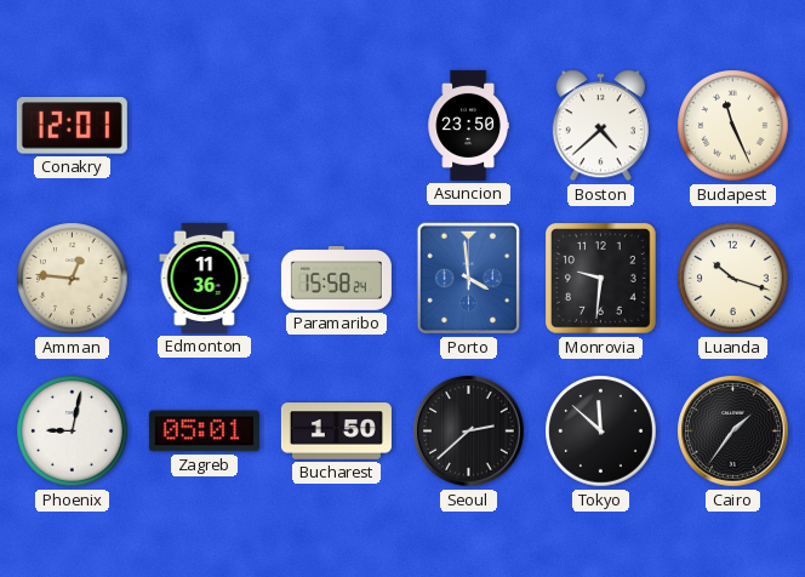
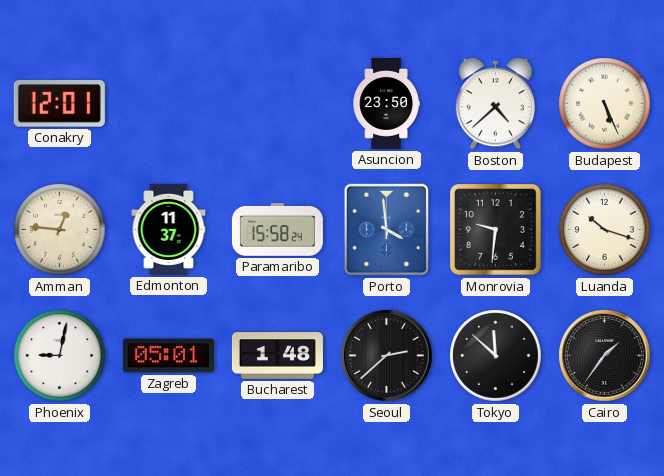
Budapest: 11:26 -> 5:26 (605, 104)
Edmonton: 11:36 -> 11:37 (169, 229)
Bucharest: 1:50 -> 1:48 (277, 356)
